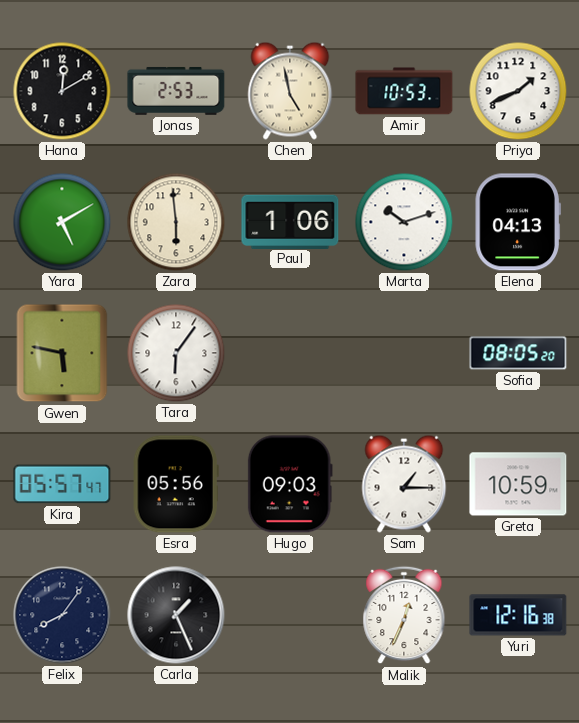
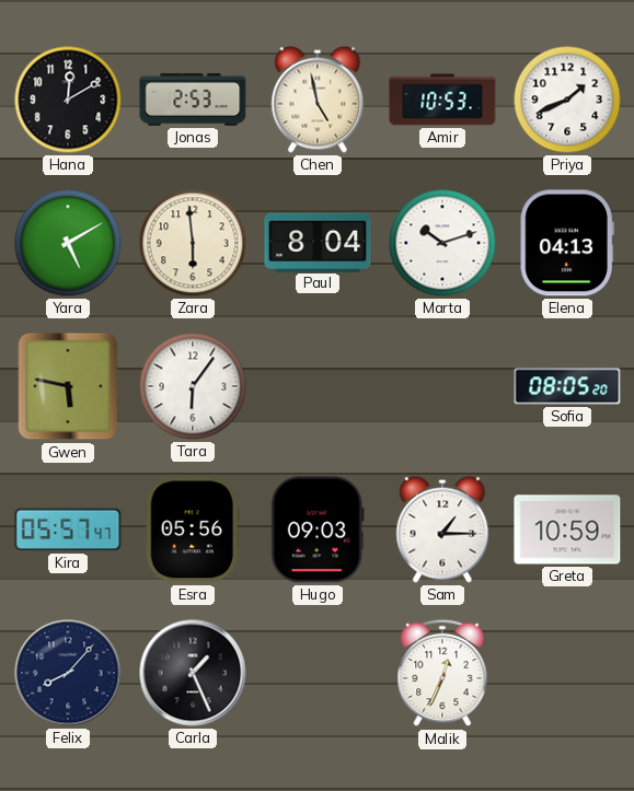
Paul: 1:06 -> 8:04 (318, 242)
Felix: 8:06 -> 8:07 (68, 673)
Yuri: 12:16 -> none (518, 615)
